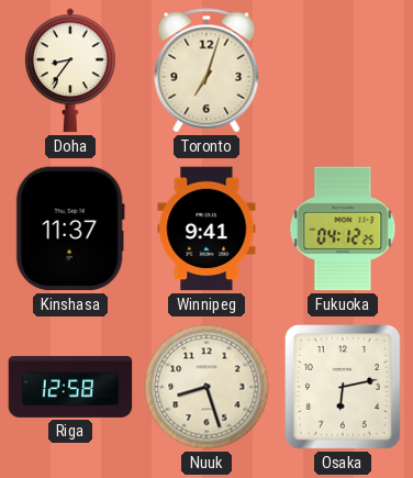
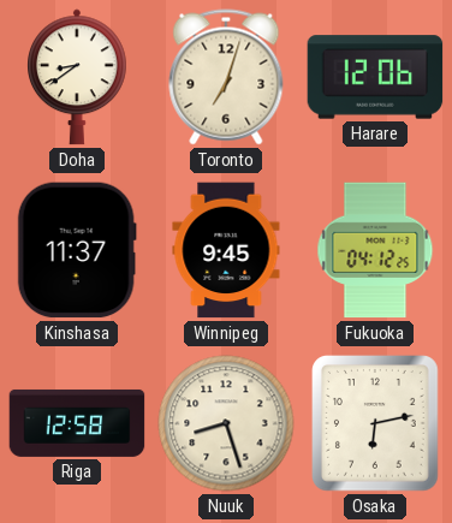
Doha: 8:36 -> 8:39 (78, 77)
Harare: none -> 12:06 (375, 77)
Winnipeg: 9:41 -> 9:45 (226, 250)
